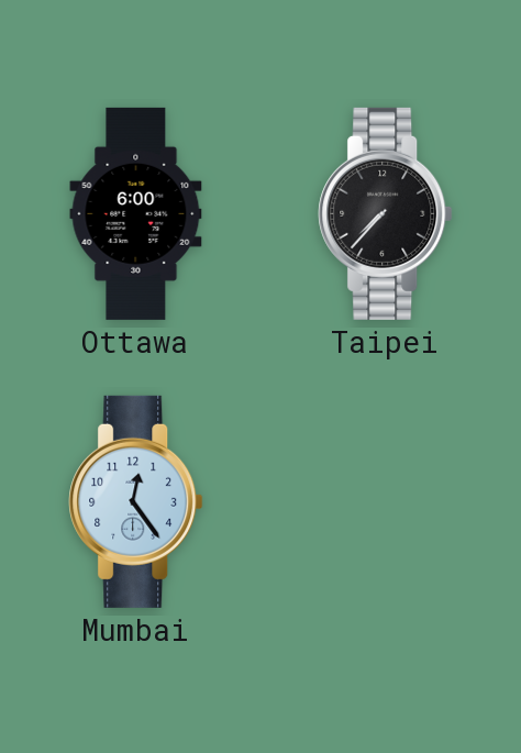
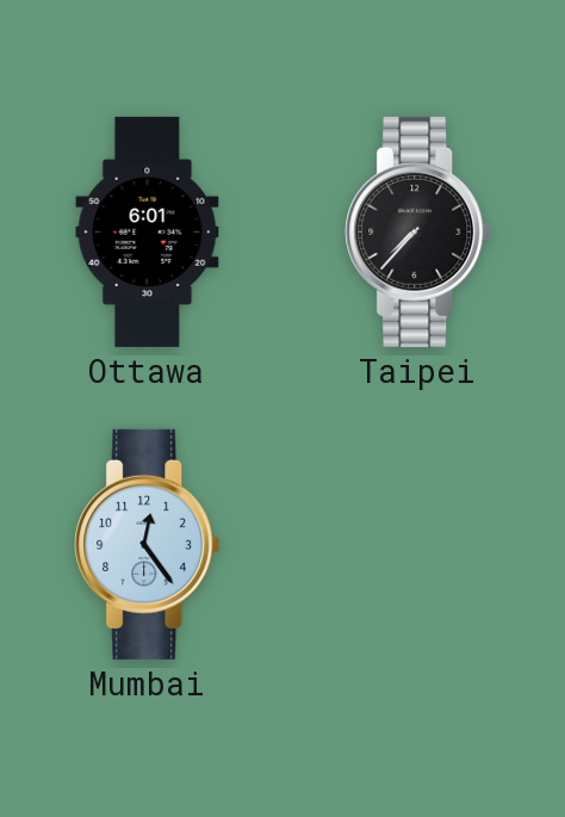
Ottawa: 6:00 -> 6:01 (148, 231)
